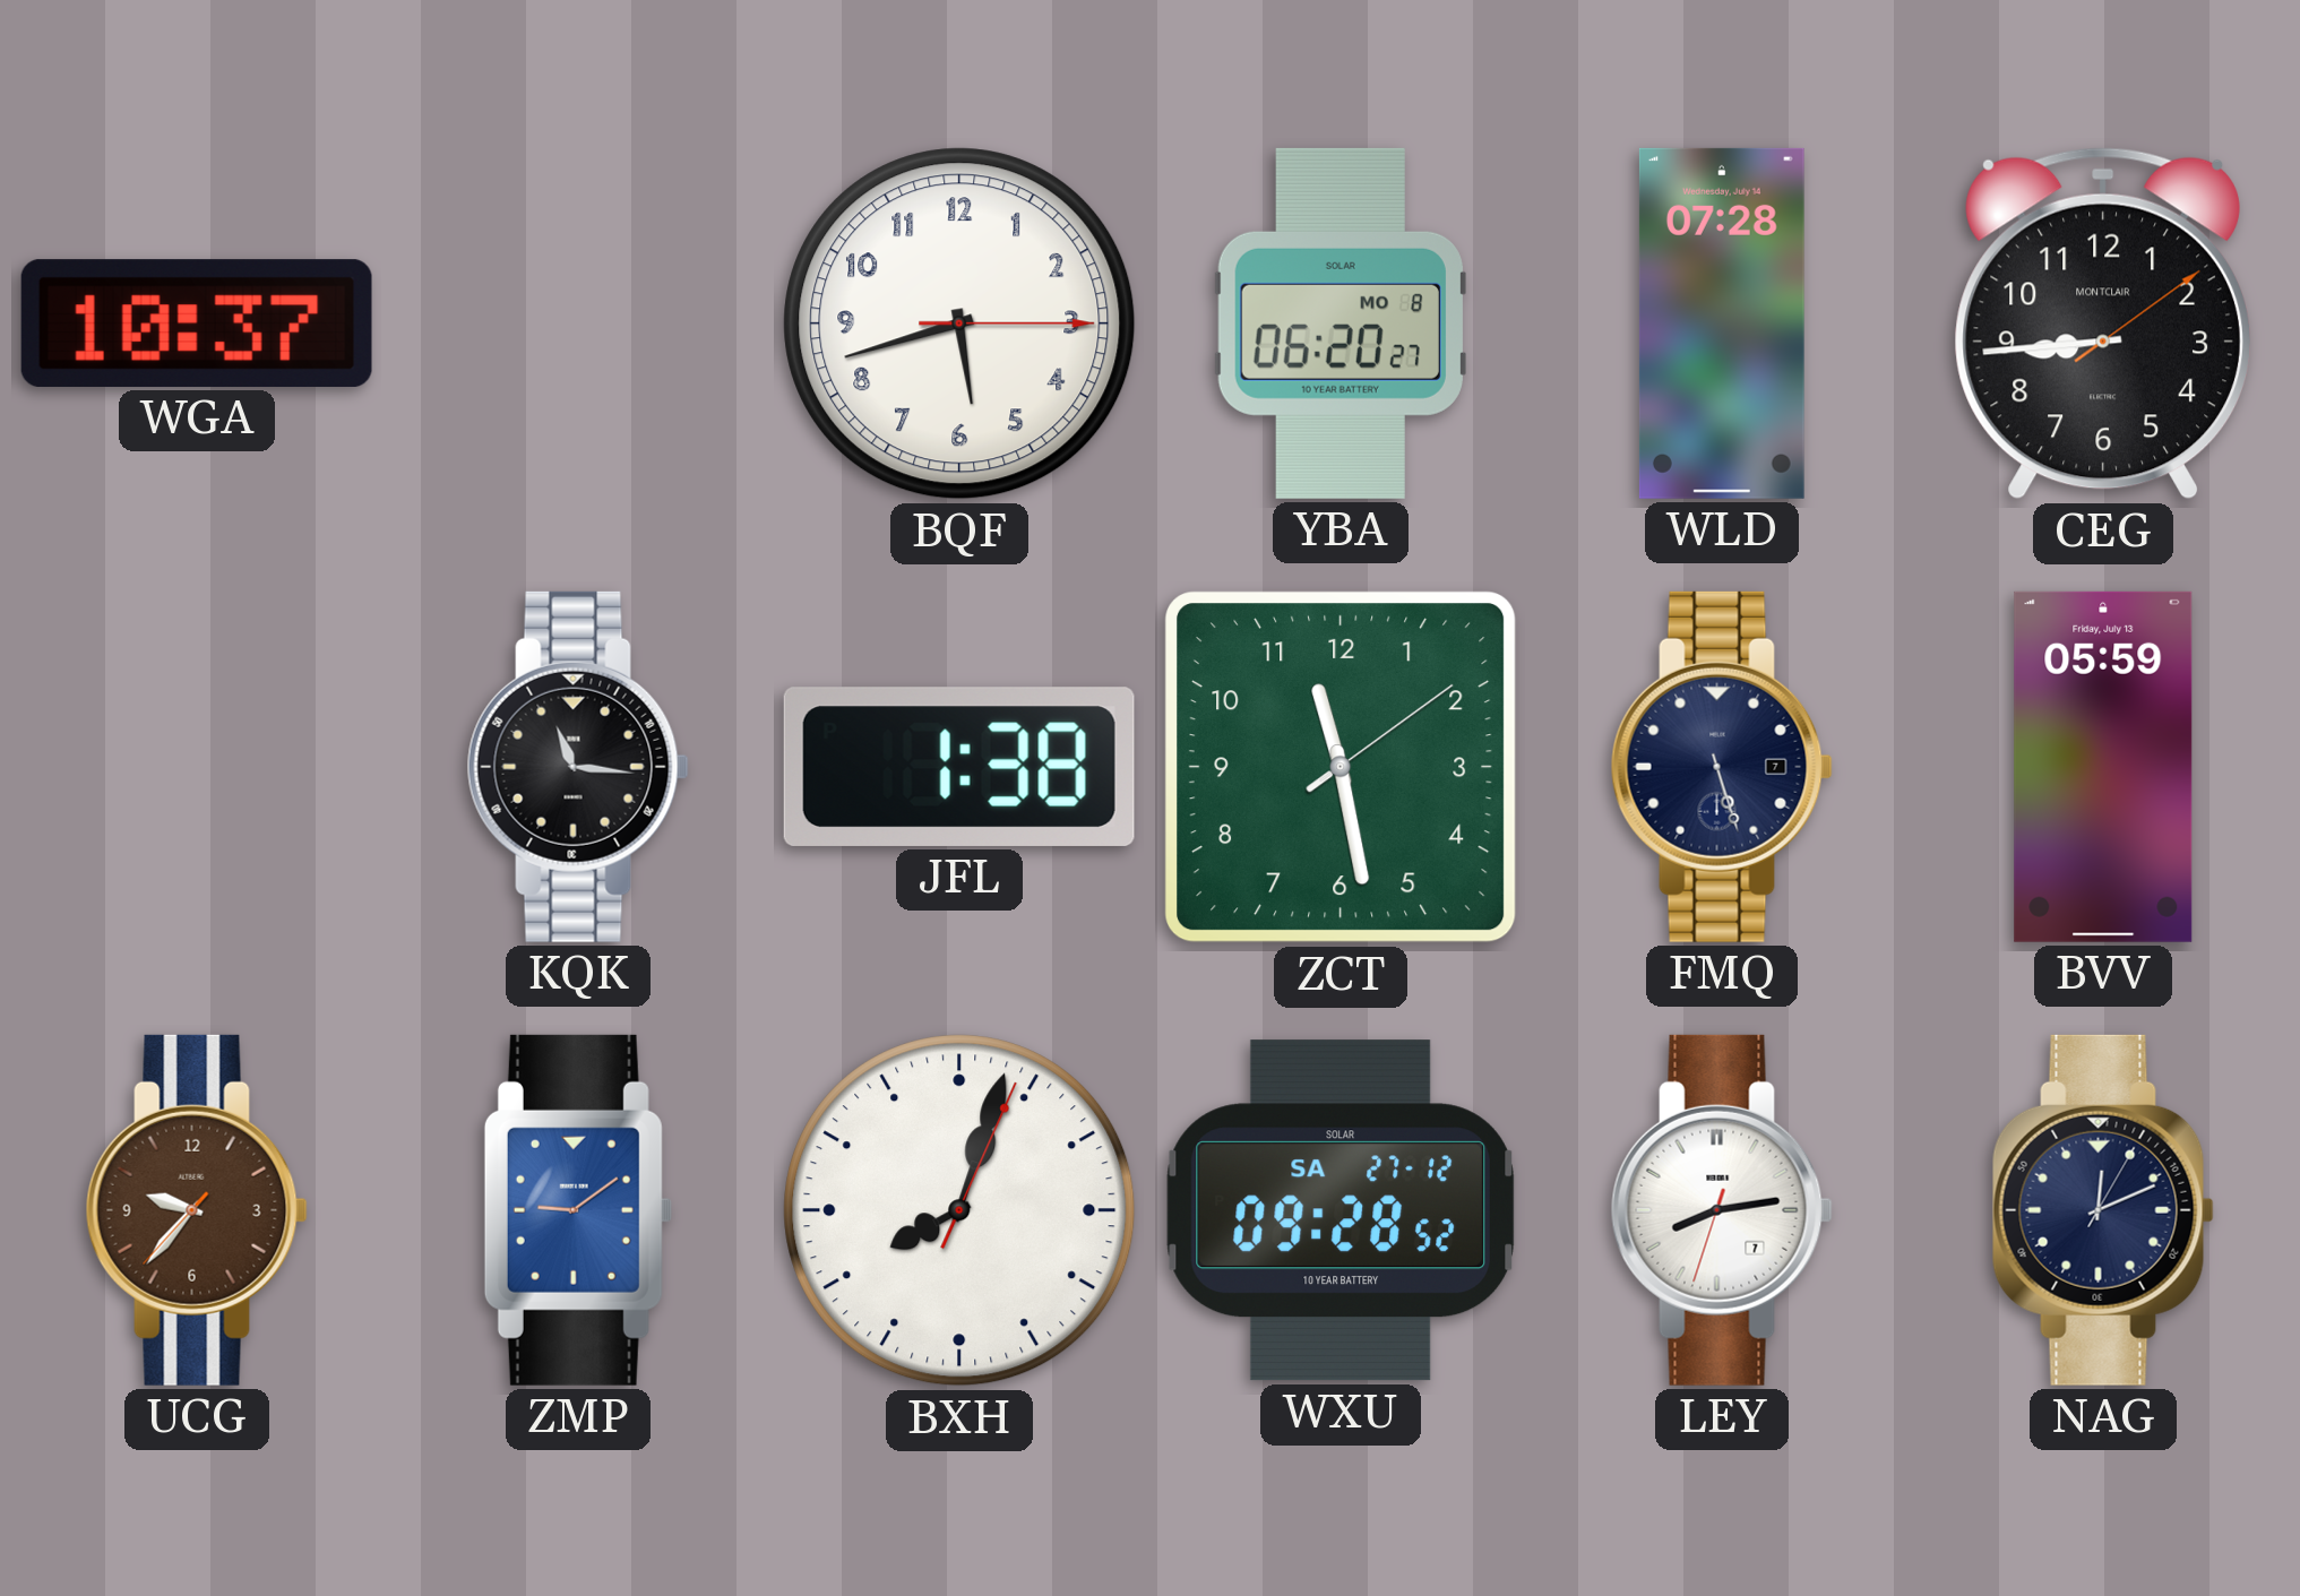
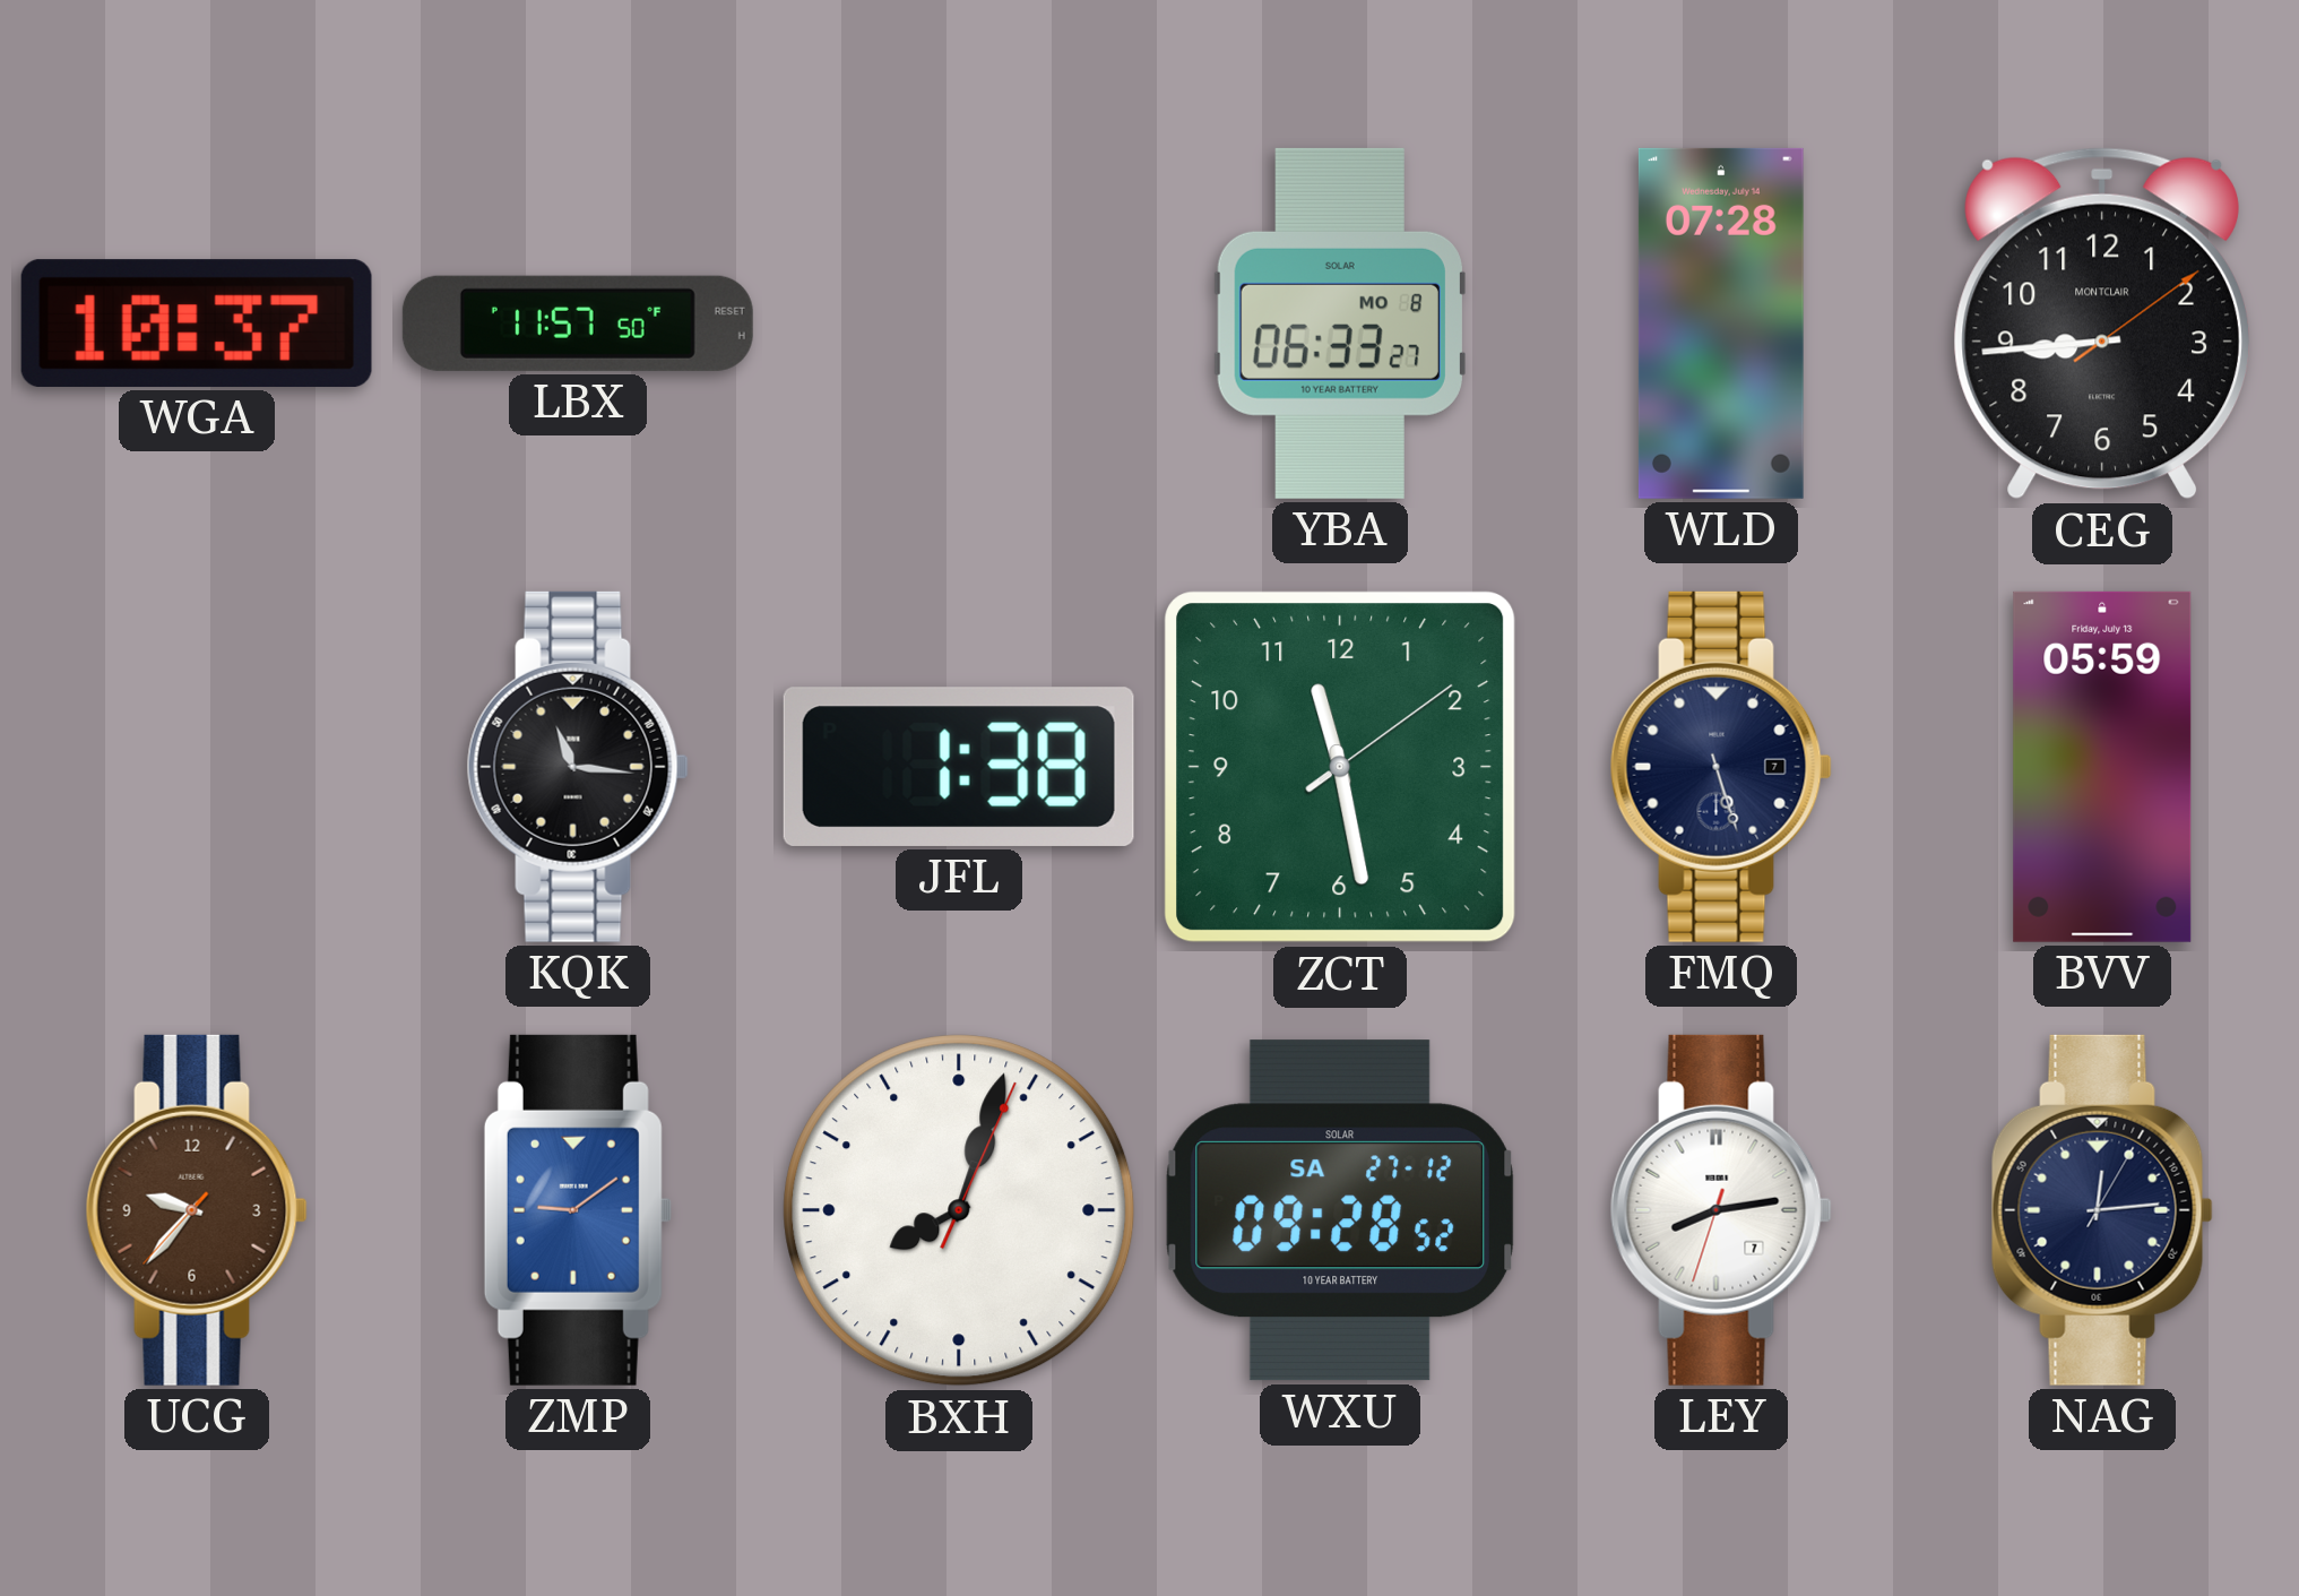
LBX: none -> 11:57 (578, 323)
BQF: 5:42 -> none (959, 323)
YBA: 06:20 -> 06:33 (1340, 323)
NAG: 12:11 -> 12:14 (2102, 1210)
